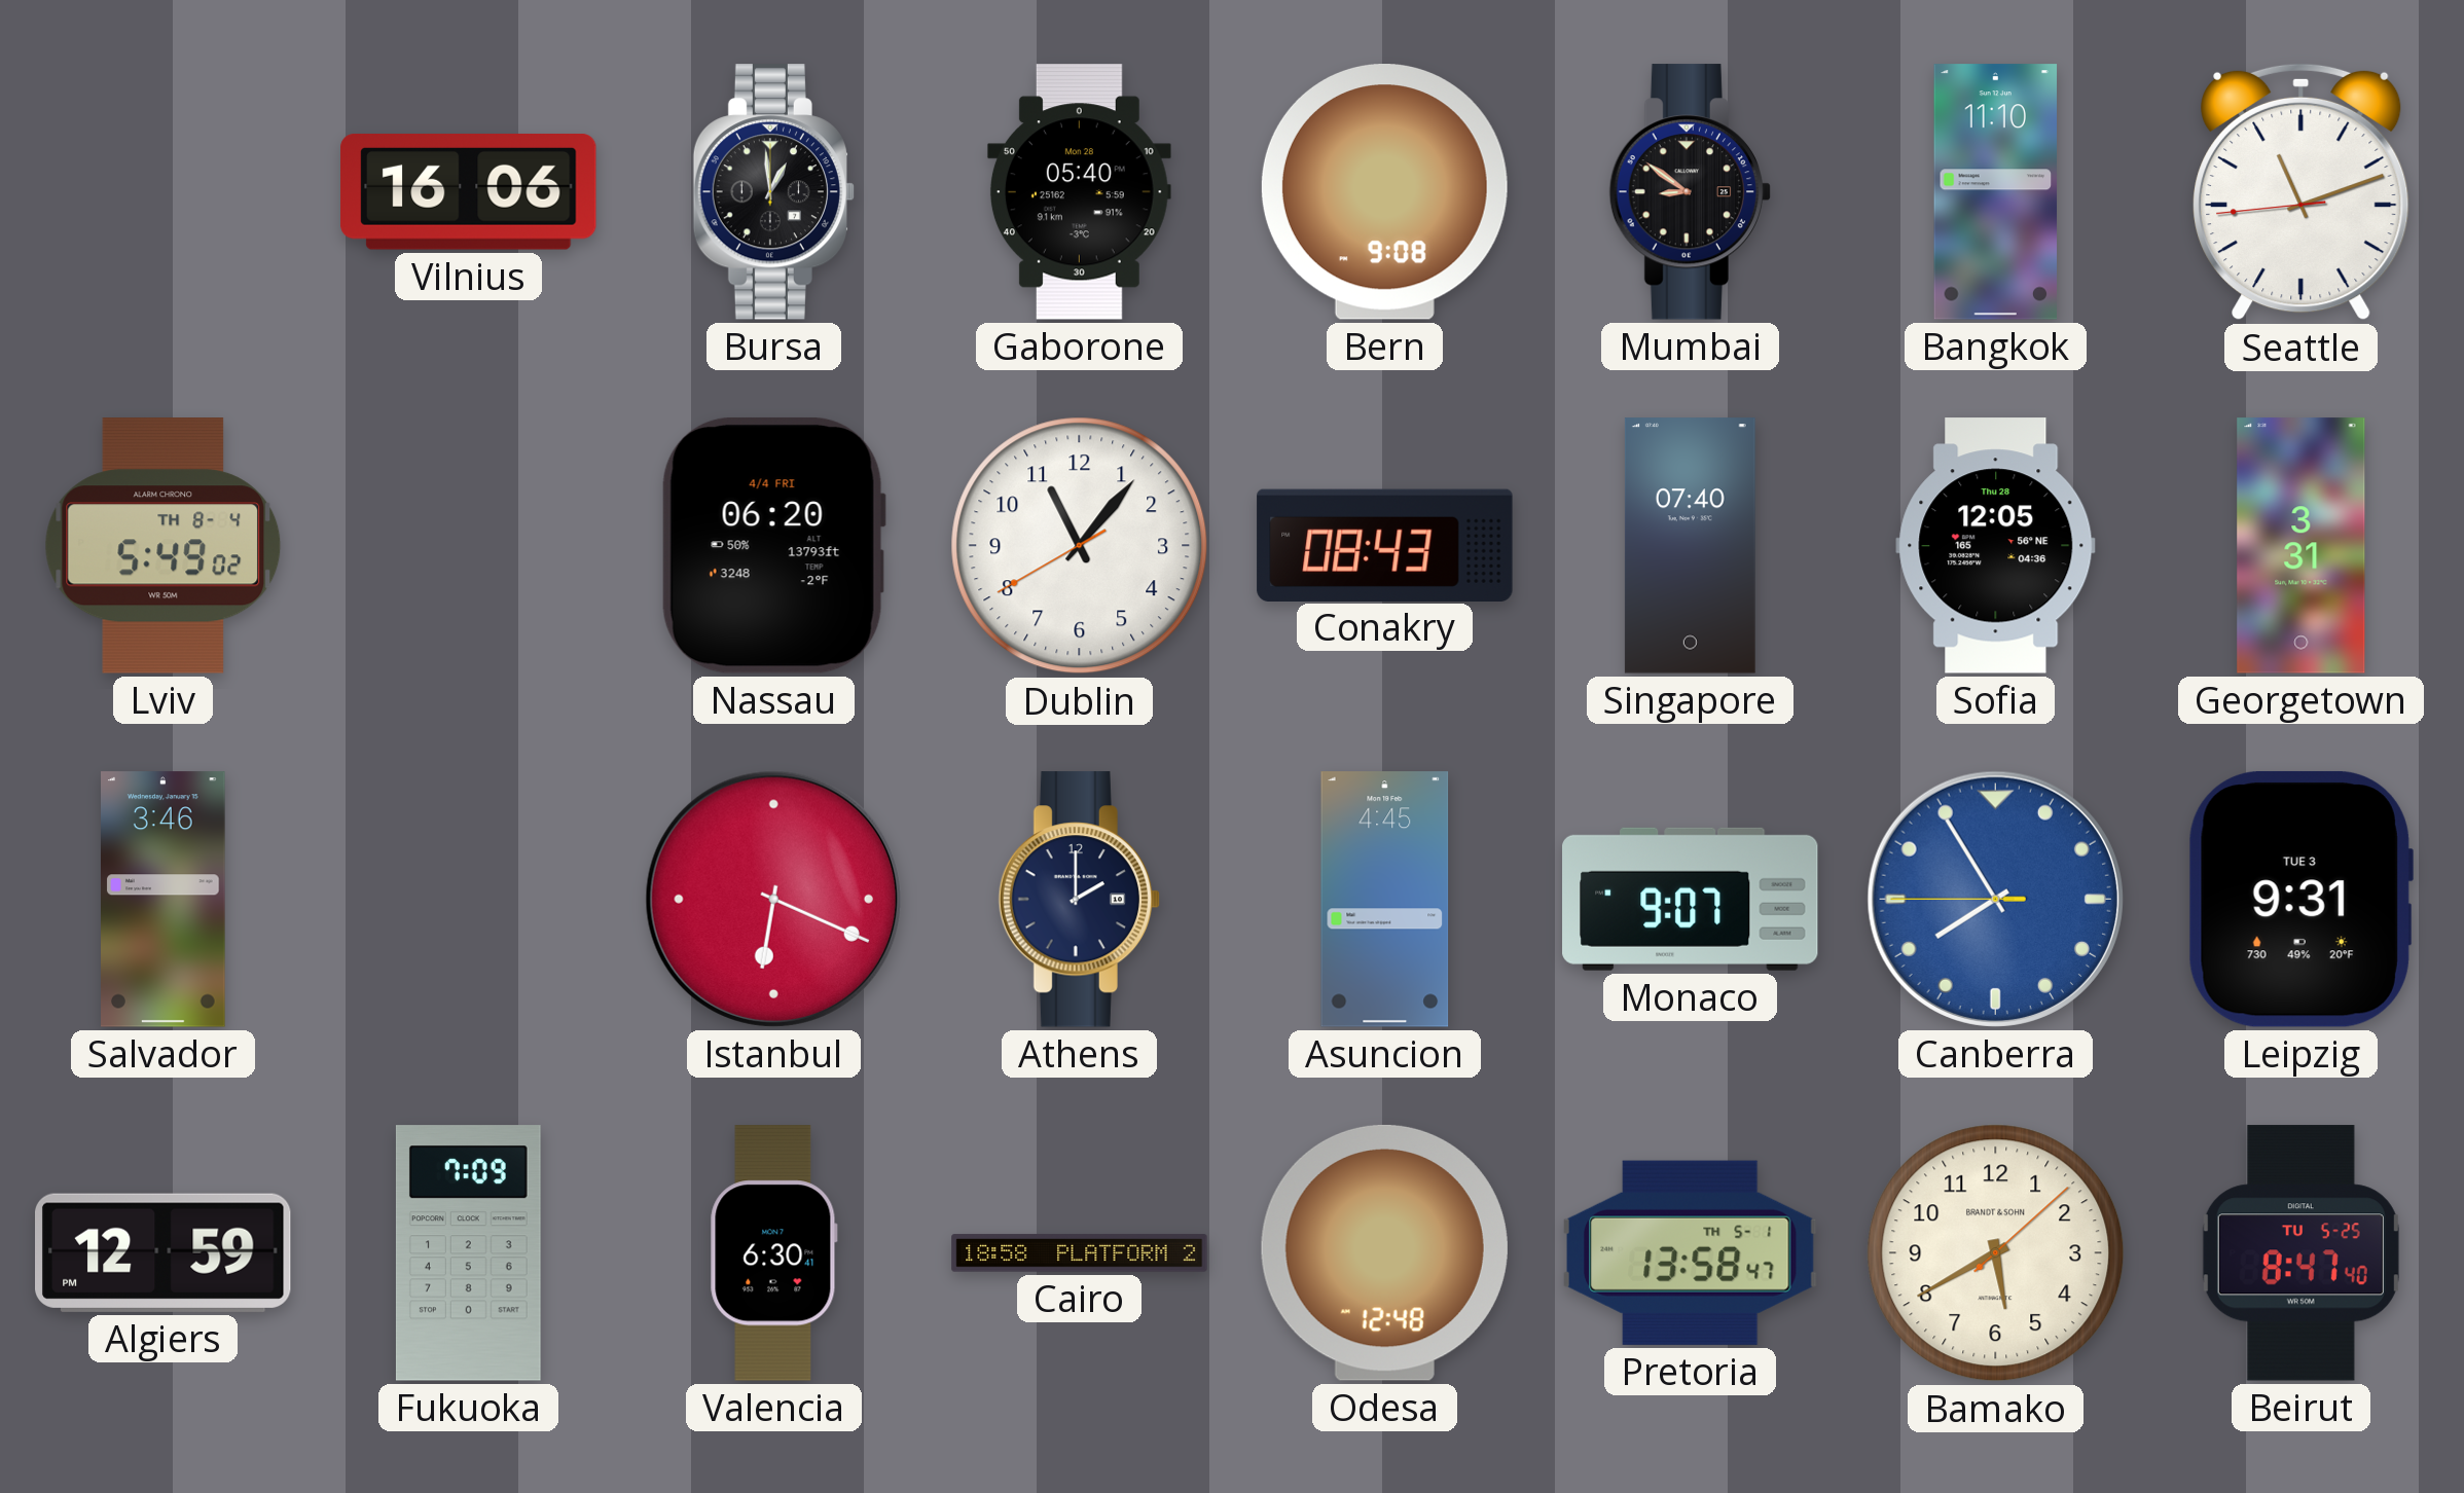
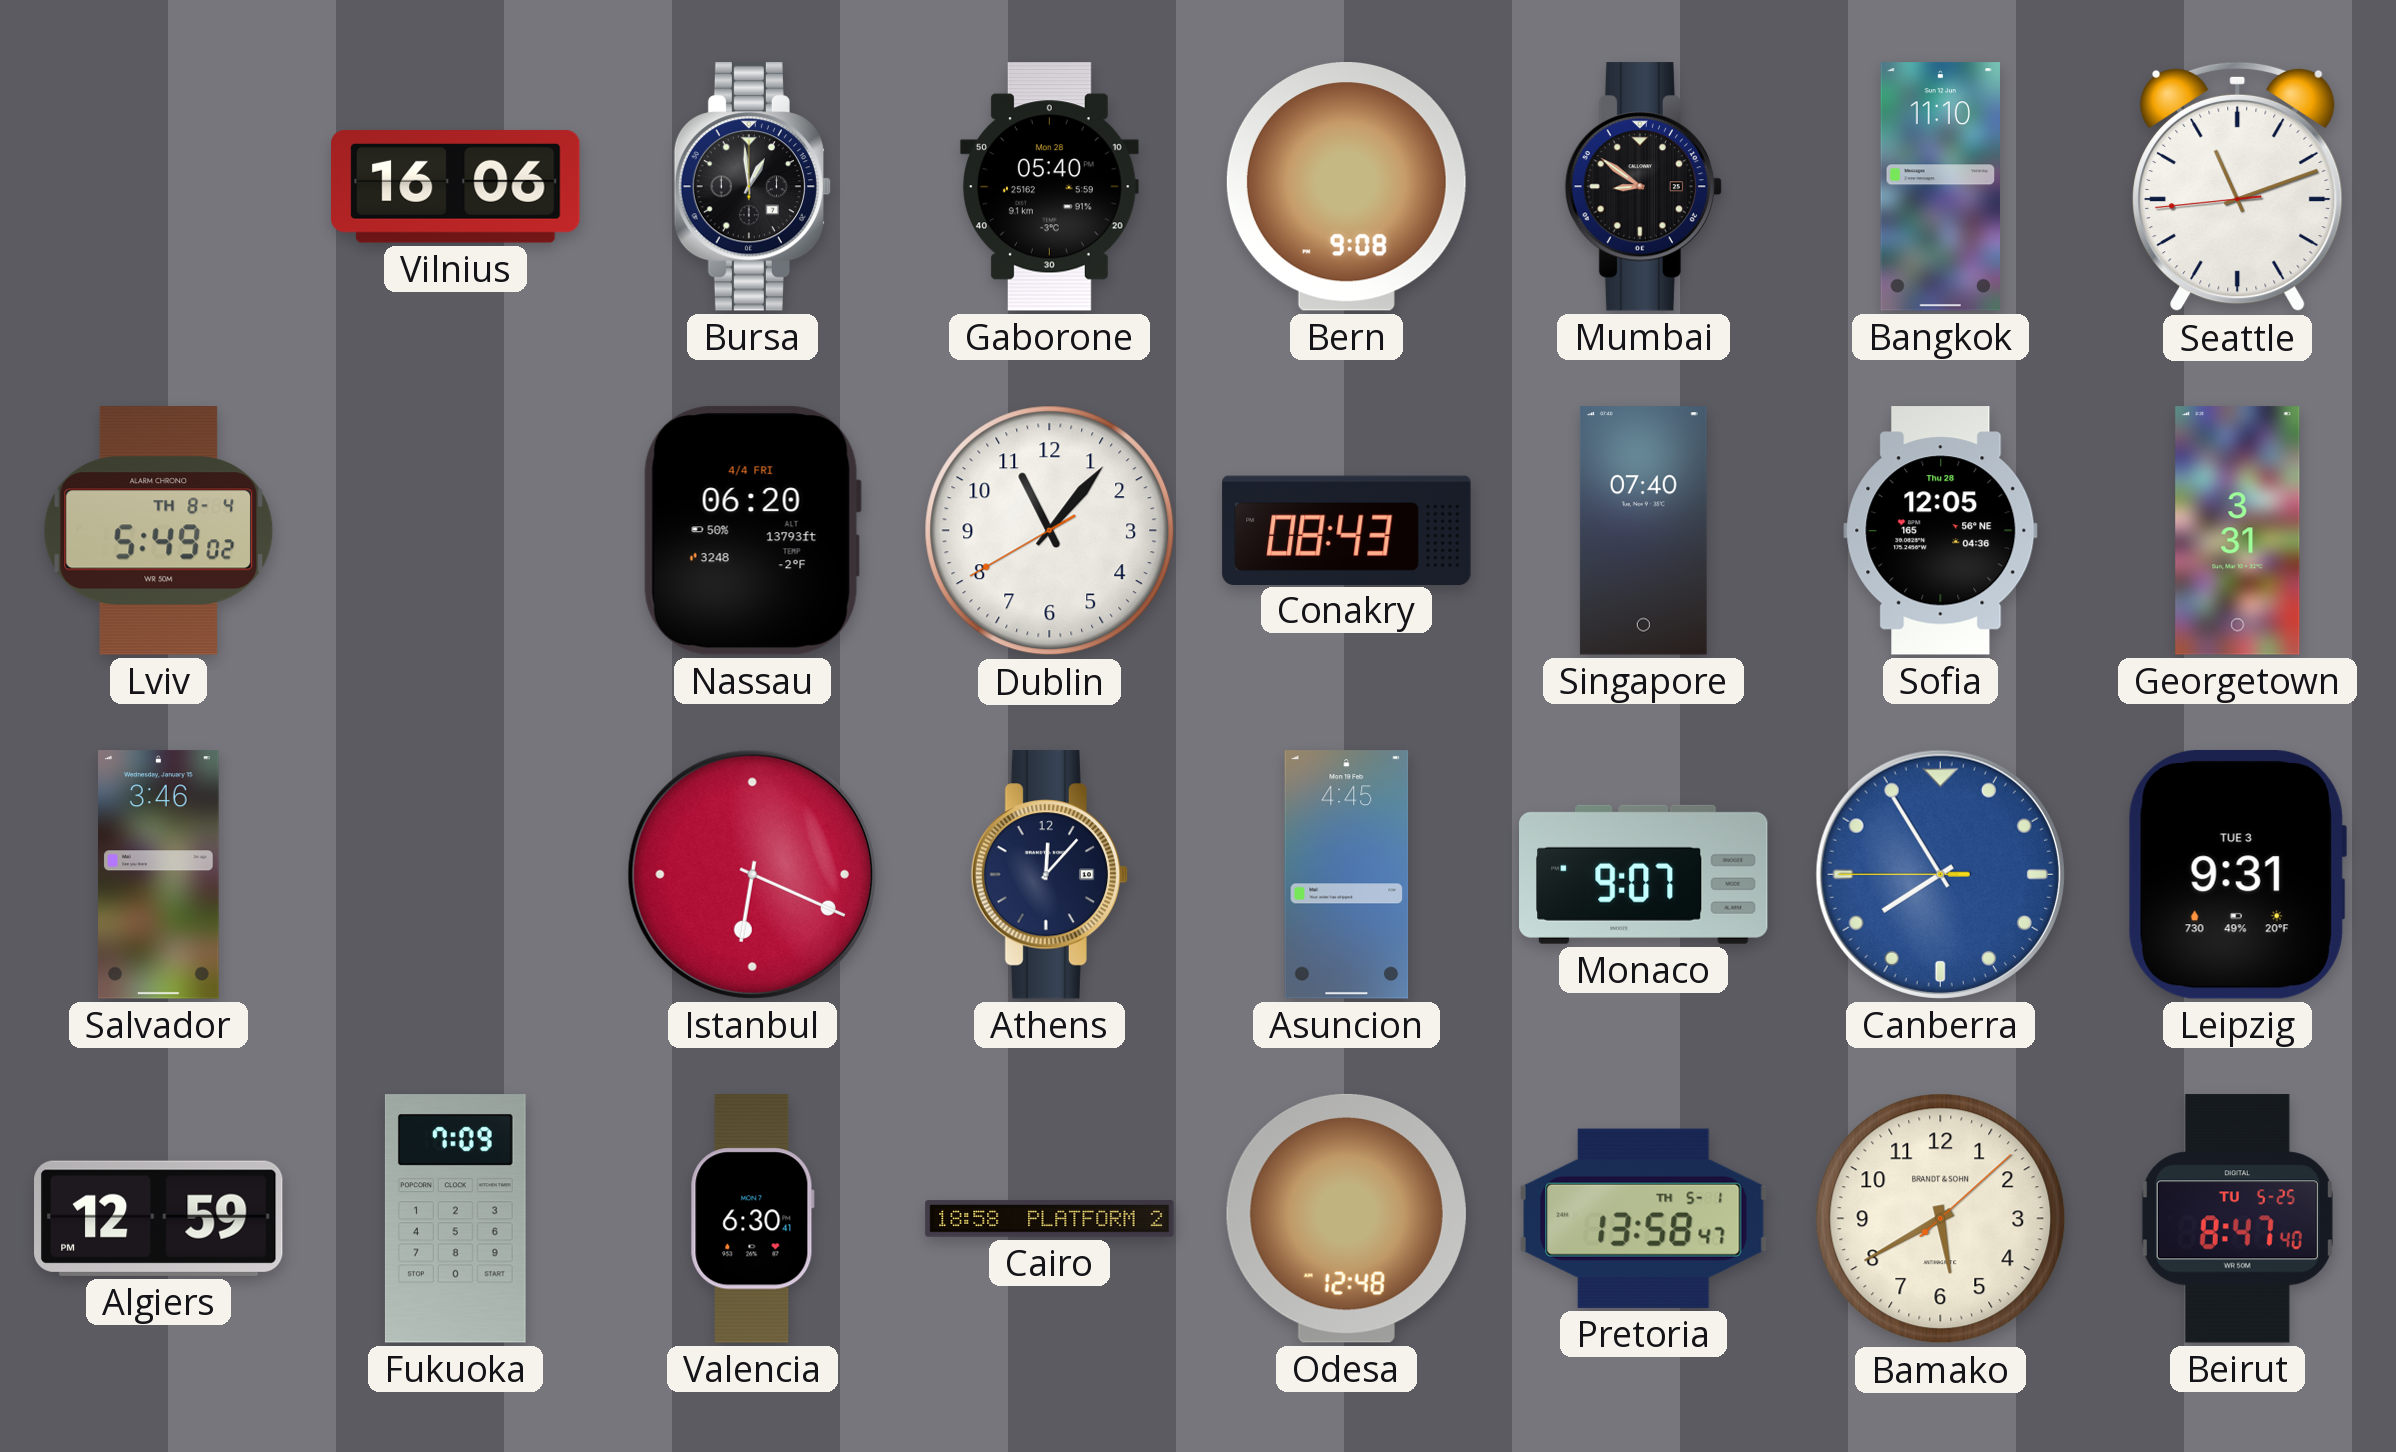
Athens: 2:00 -> 12:07 (1049, 875)
